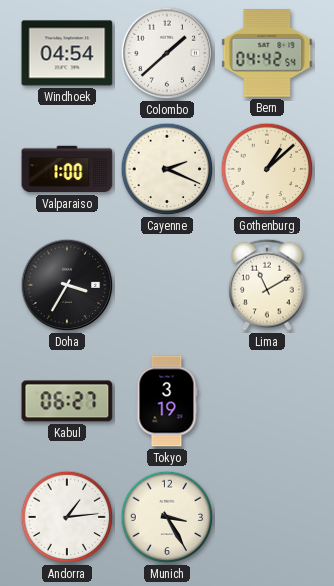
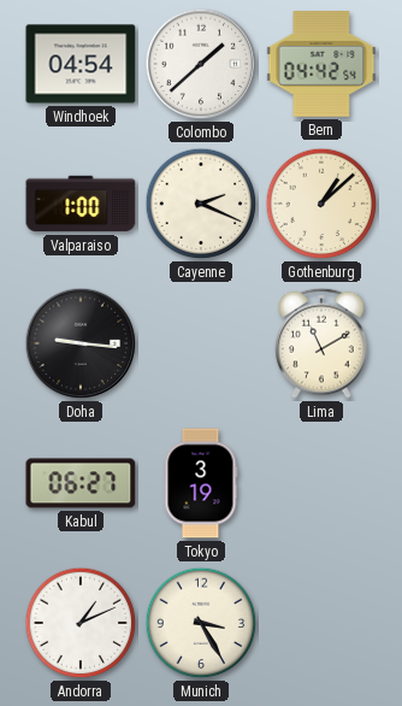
Doha: 3:35 -> 9:16 (81, 343)
Andorra: 1:14 -> 1:11 (81, 623)
